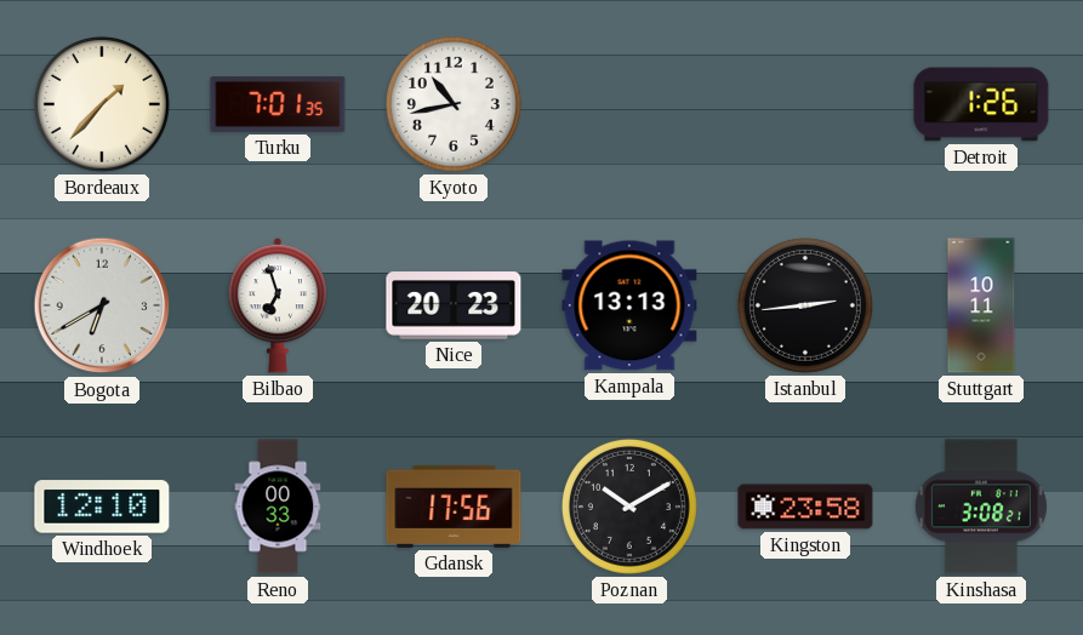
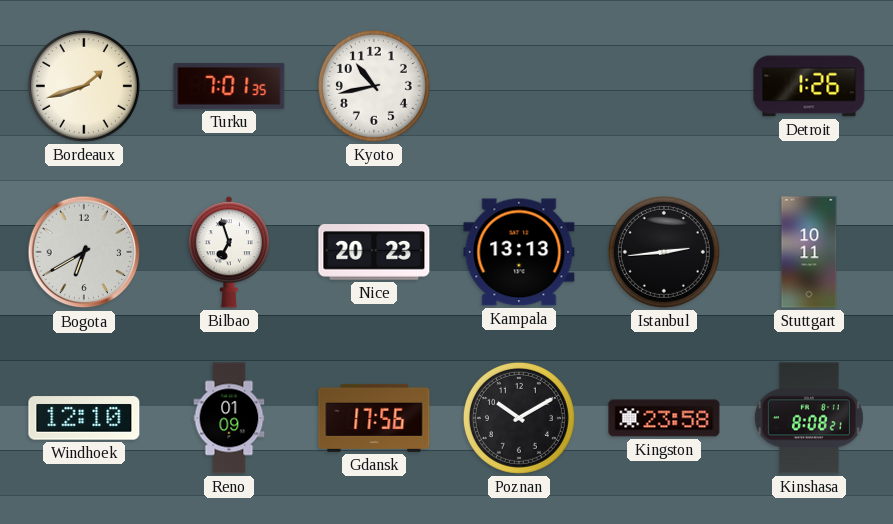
Bordeaux: 1:37 -> 1:42 (84, 86)
Reno: 00:33 -> 01:09 (229, 418)
Kinshasa: 3:08 -> 8:08 (809, 418)
